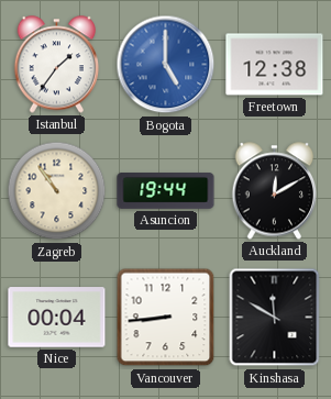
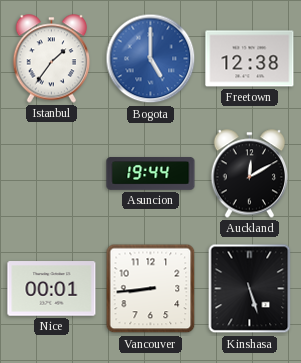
Zagreb: 10:54 -> none (57, 191)
Nice: 00:04 -> 00:01 (52, 289)
Kinshasa: 11:50 -> 5:27 (250, 289)
